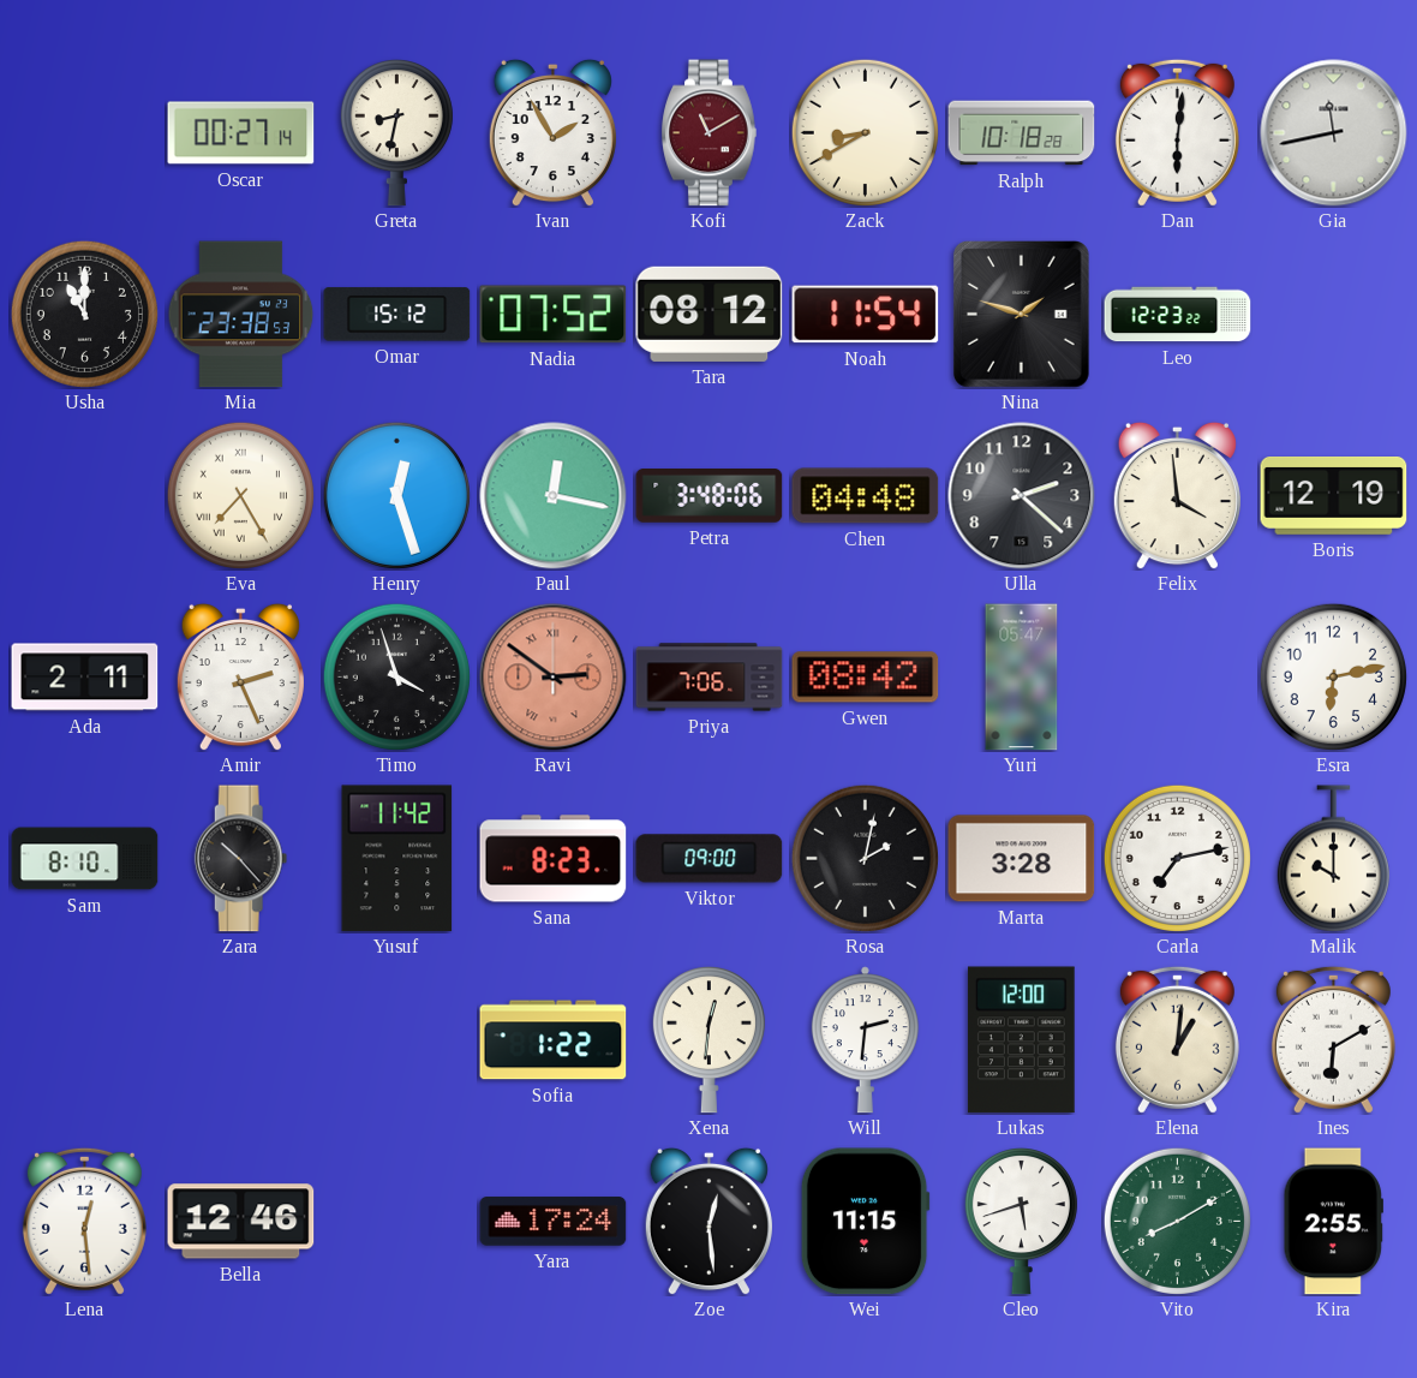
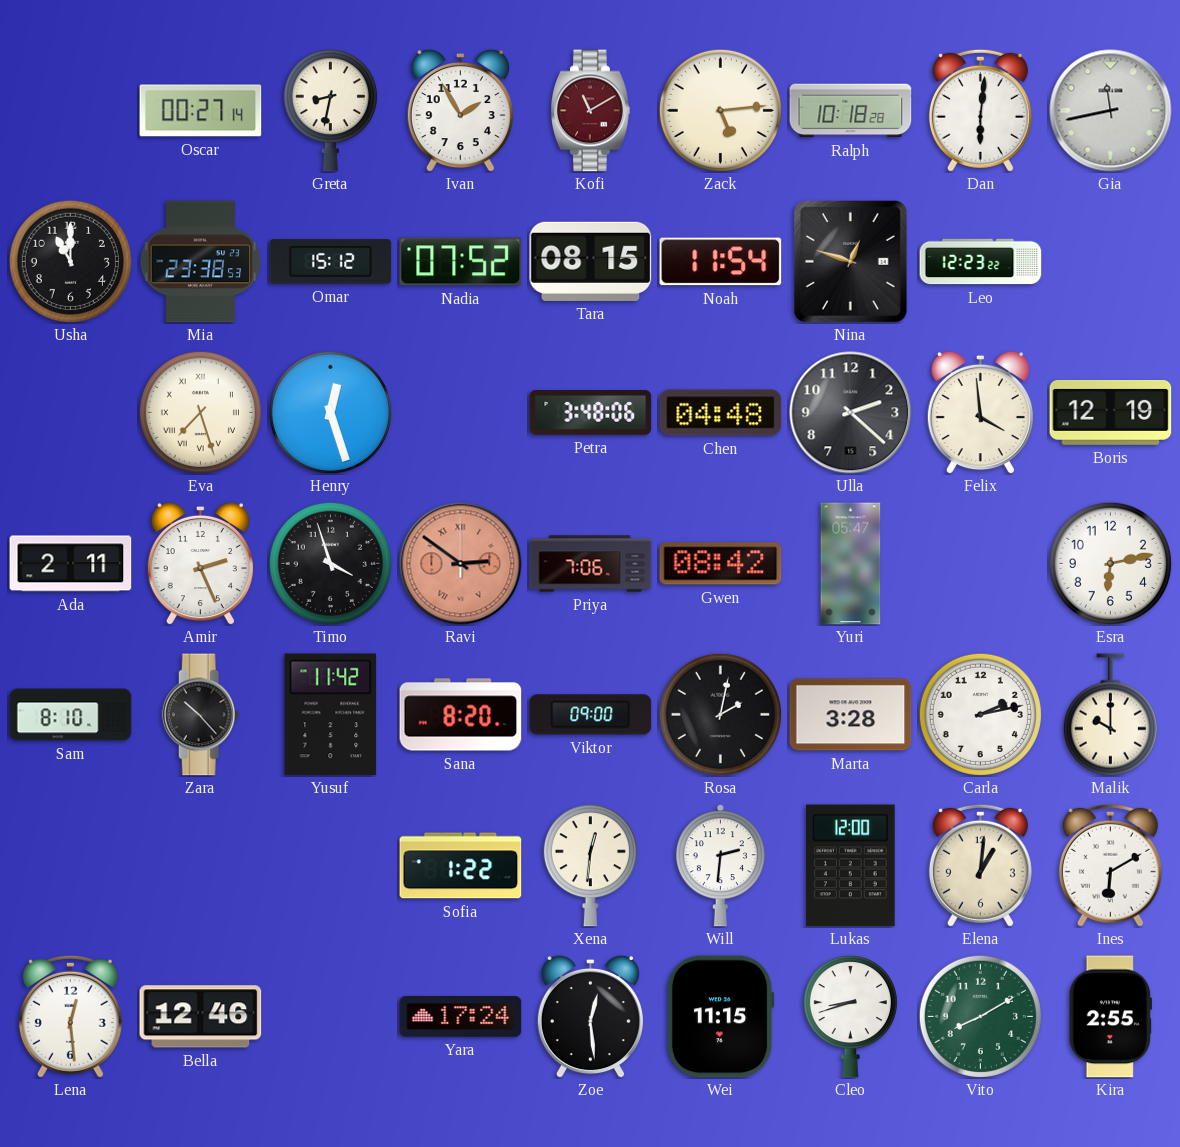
Zack: 8:40 -> 5:14 (720, 110)
Tara: 08:12 -> 08:15 (591, 261)
Nina: 1:48 -> 12:48 (851, 262)
Eva: 7:25 -> 7:27 (200, 412)
Paul: 12:17 -> none (554, 496)
Sana: 8:23 -> 8:20 (461, 715)
Carla: 7:13 -> 2:13 (980, 714)
Cleo: 5:42 -> 8:42 (850, 1017)
